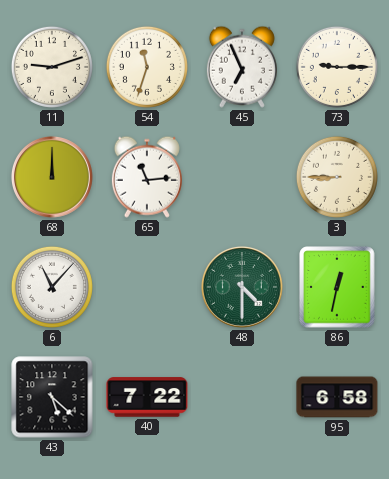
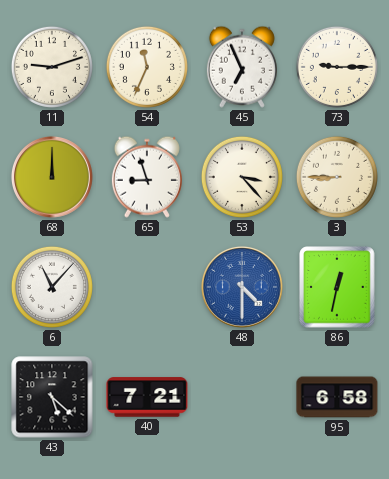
54: 11:33 -> 11:34 (147, 67)
65: 11:14 -> 8:57 (147, 177)
53: none -> 3:23 (242, 177)
48 dial: green -> blue (242, 287)
40: 7:22 -> 7:21 (147, 397)
